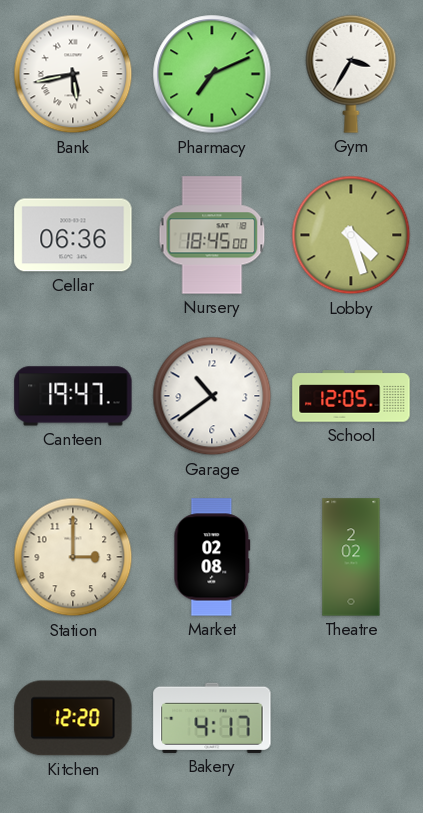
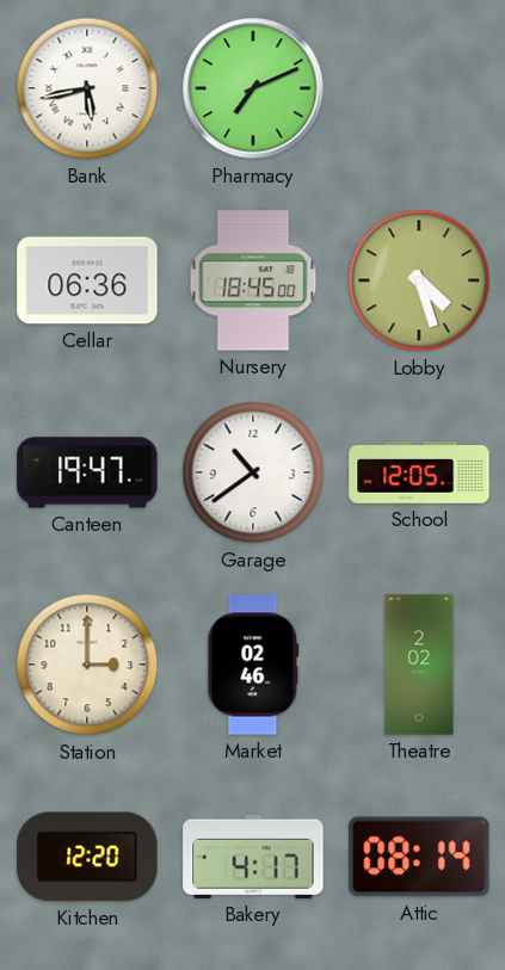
Gym: 3:35 -> none (351, 74)
Market: 02:08 -> 02:46 (253, 665)
Attic: none -> 08:14 (419, 857)
